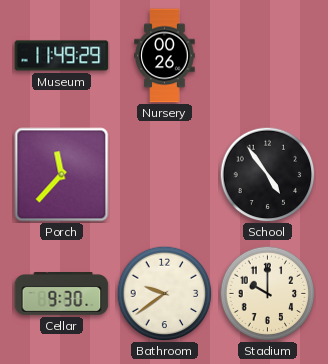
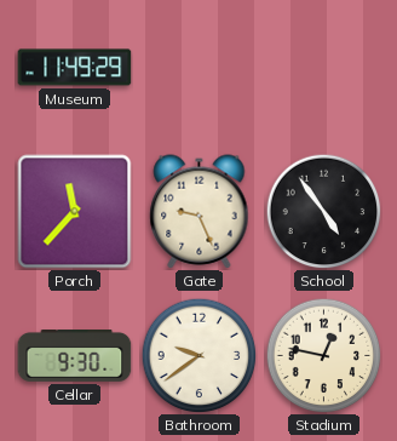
Nursery: 00:26 -> none (165, 56)
Gate: none -> 9:26 (200, 212)
Stadium: 10:00 -> 12:47 (323, 355)
